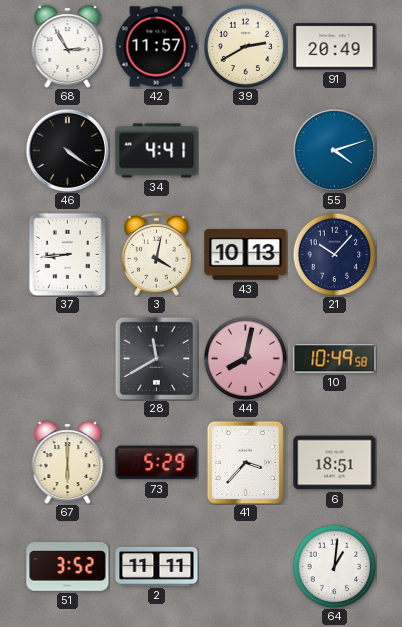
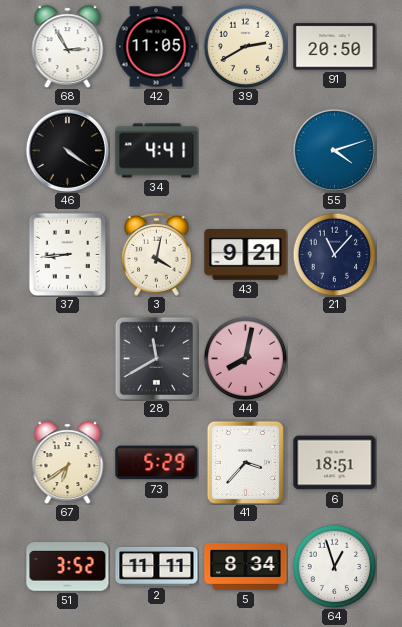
42: 11:57 -> 11:05 (156, 47)
91: 20:49 -> 20:50 (335, 47)
43: 10:13 -> 9:21 (246, 255)
21: 10:07 -> 11:07 (334, 254)
10: 10:49 -> none (335, 359)
67: 6:00 -> 6:39 (68, 463)
5: none -> 8:34 (246, 566)
64: 1:01 -> 12:57 (334, 566)
